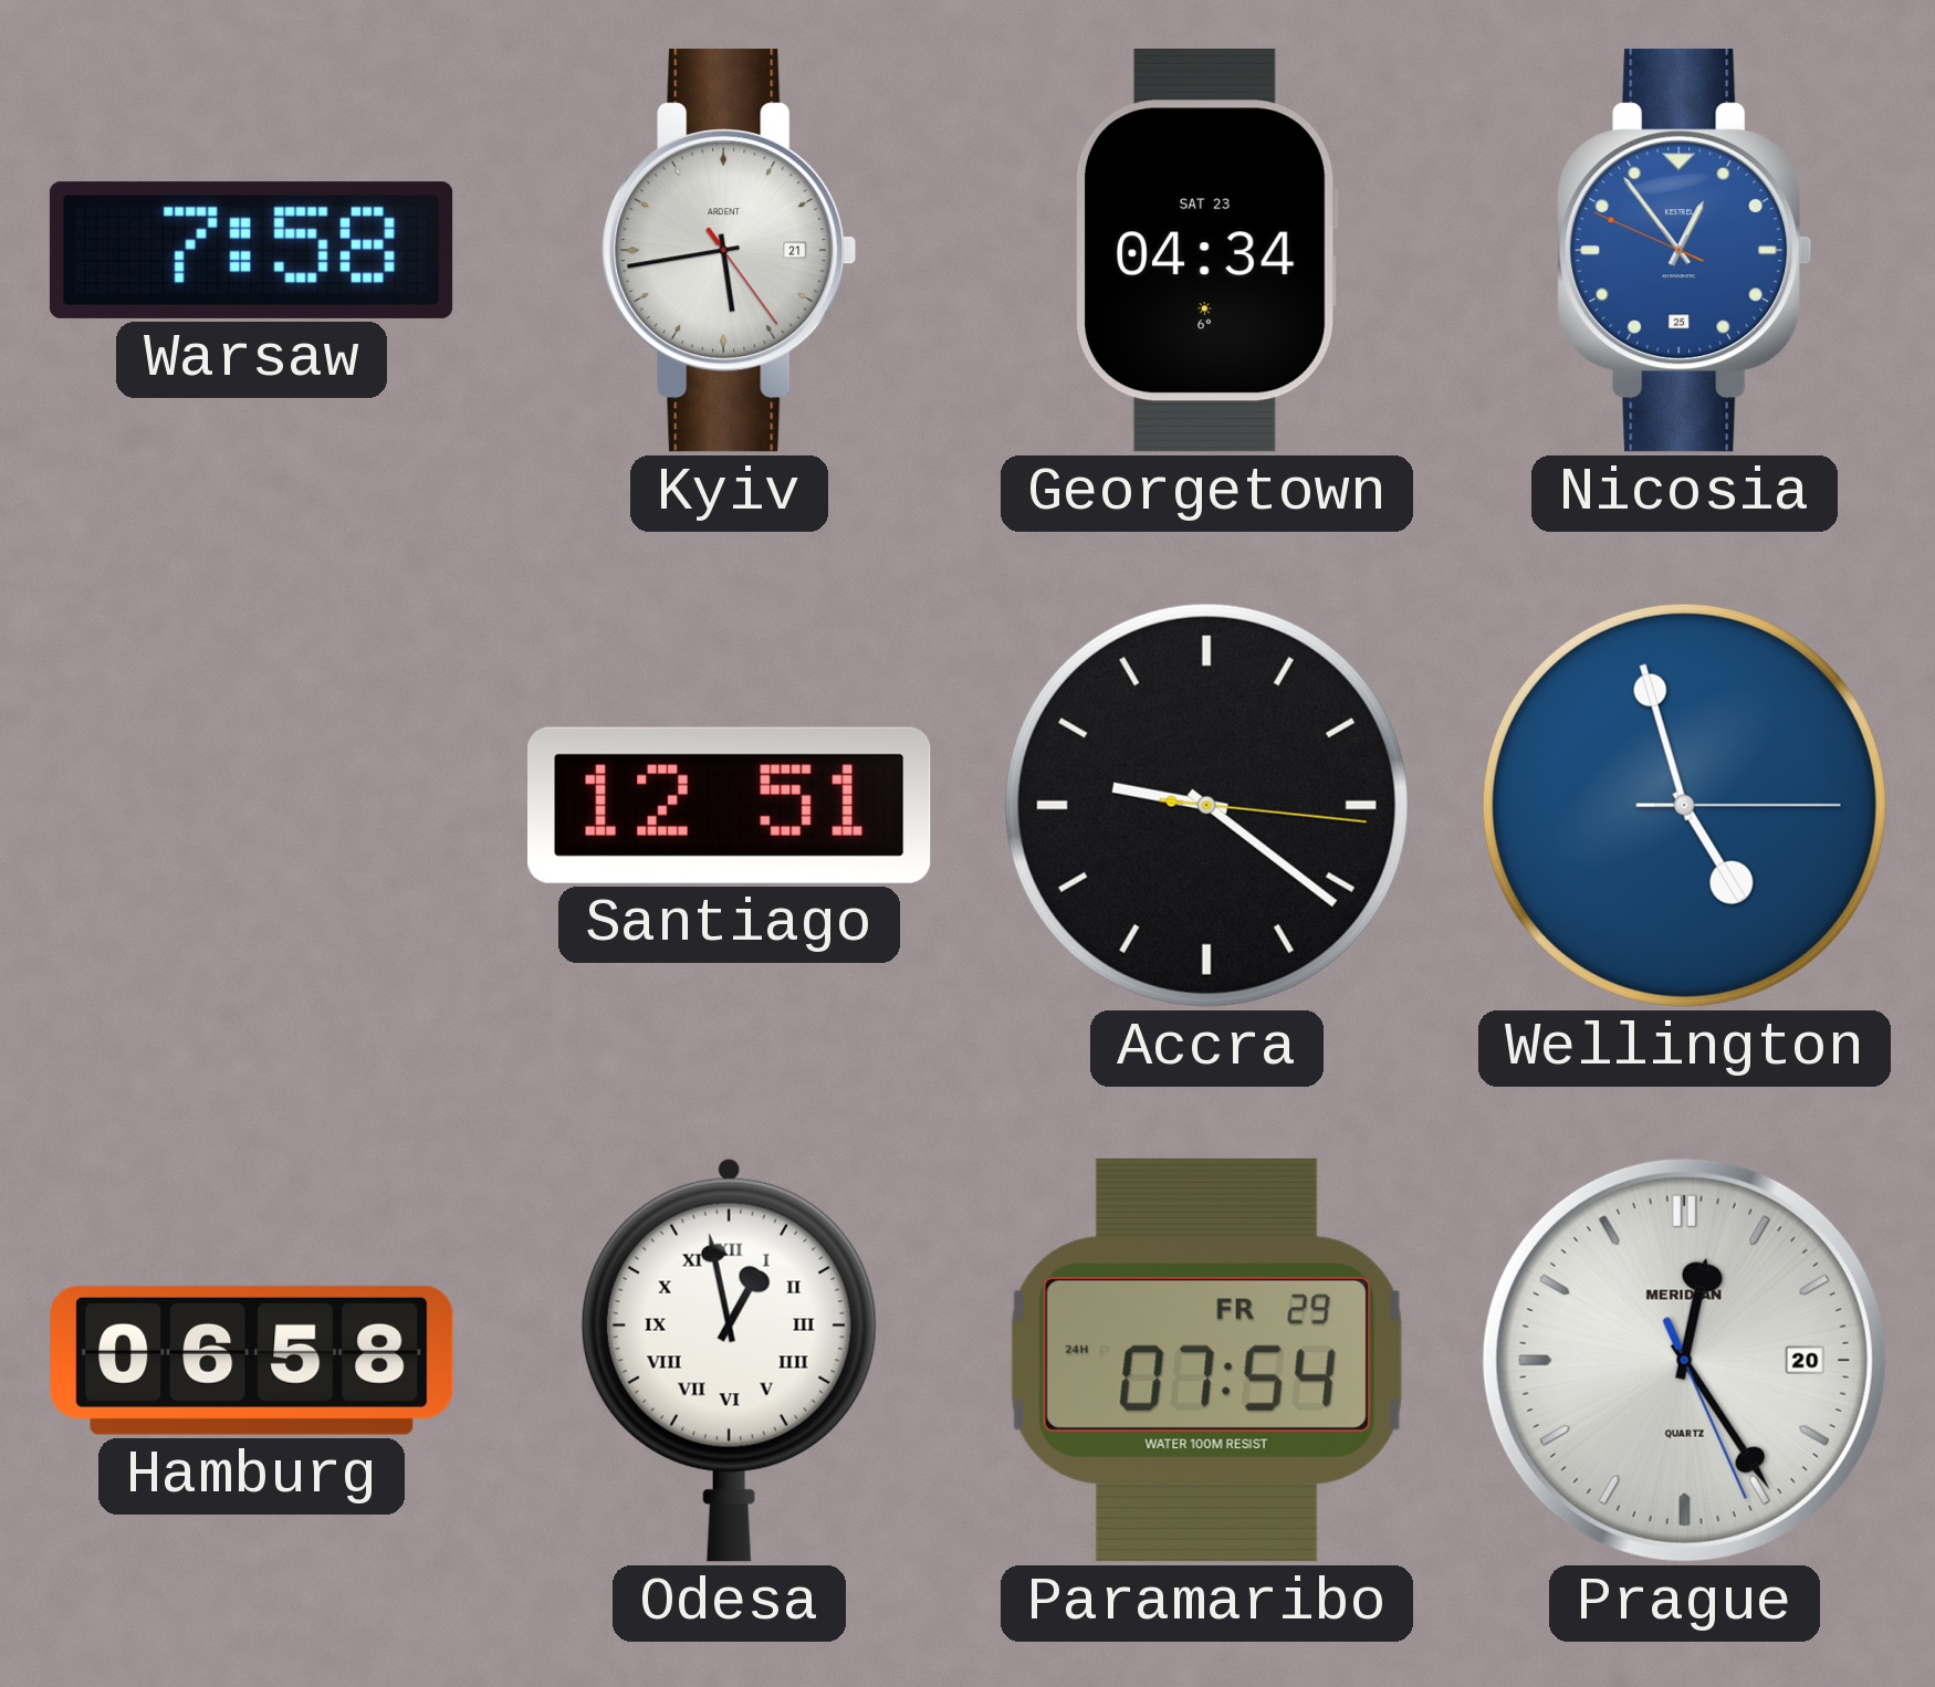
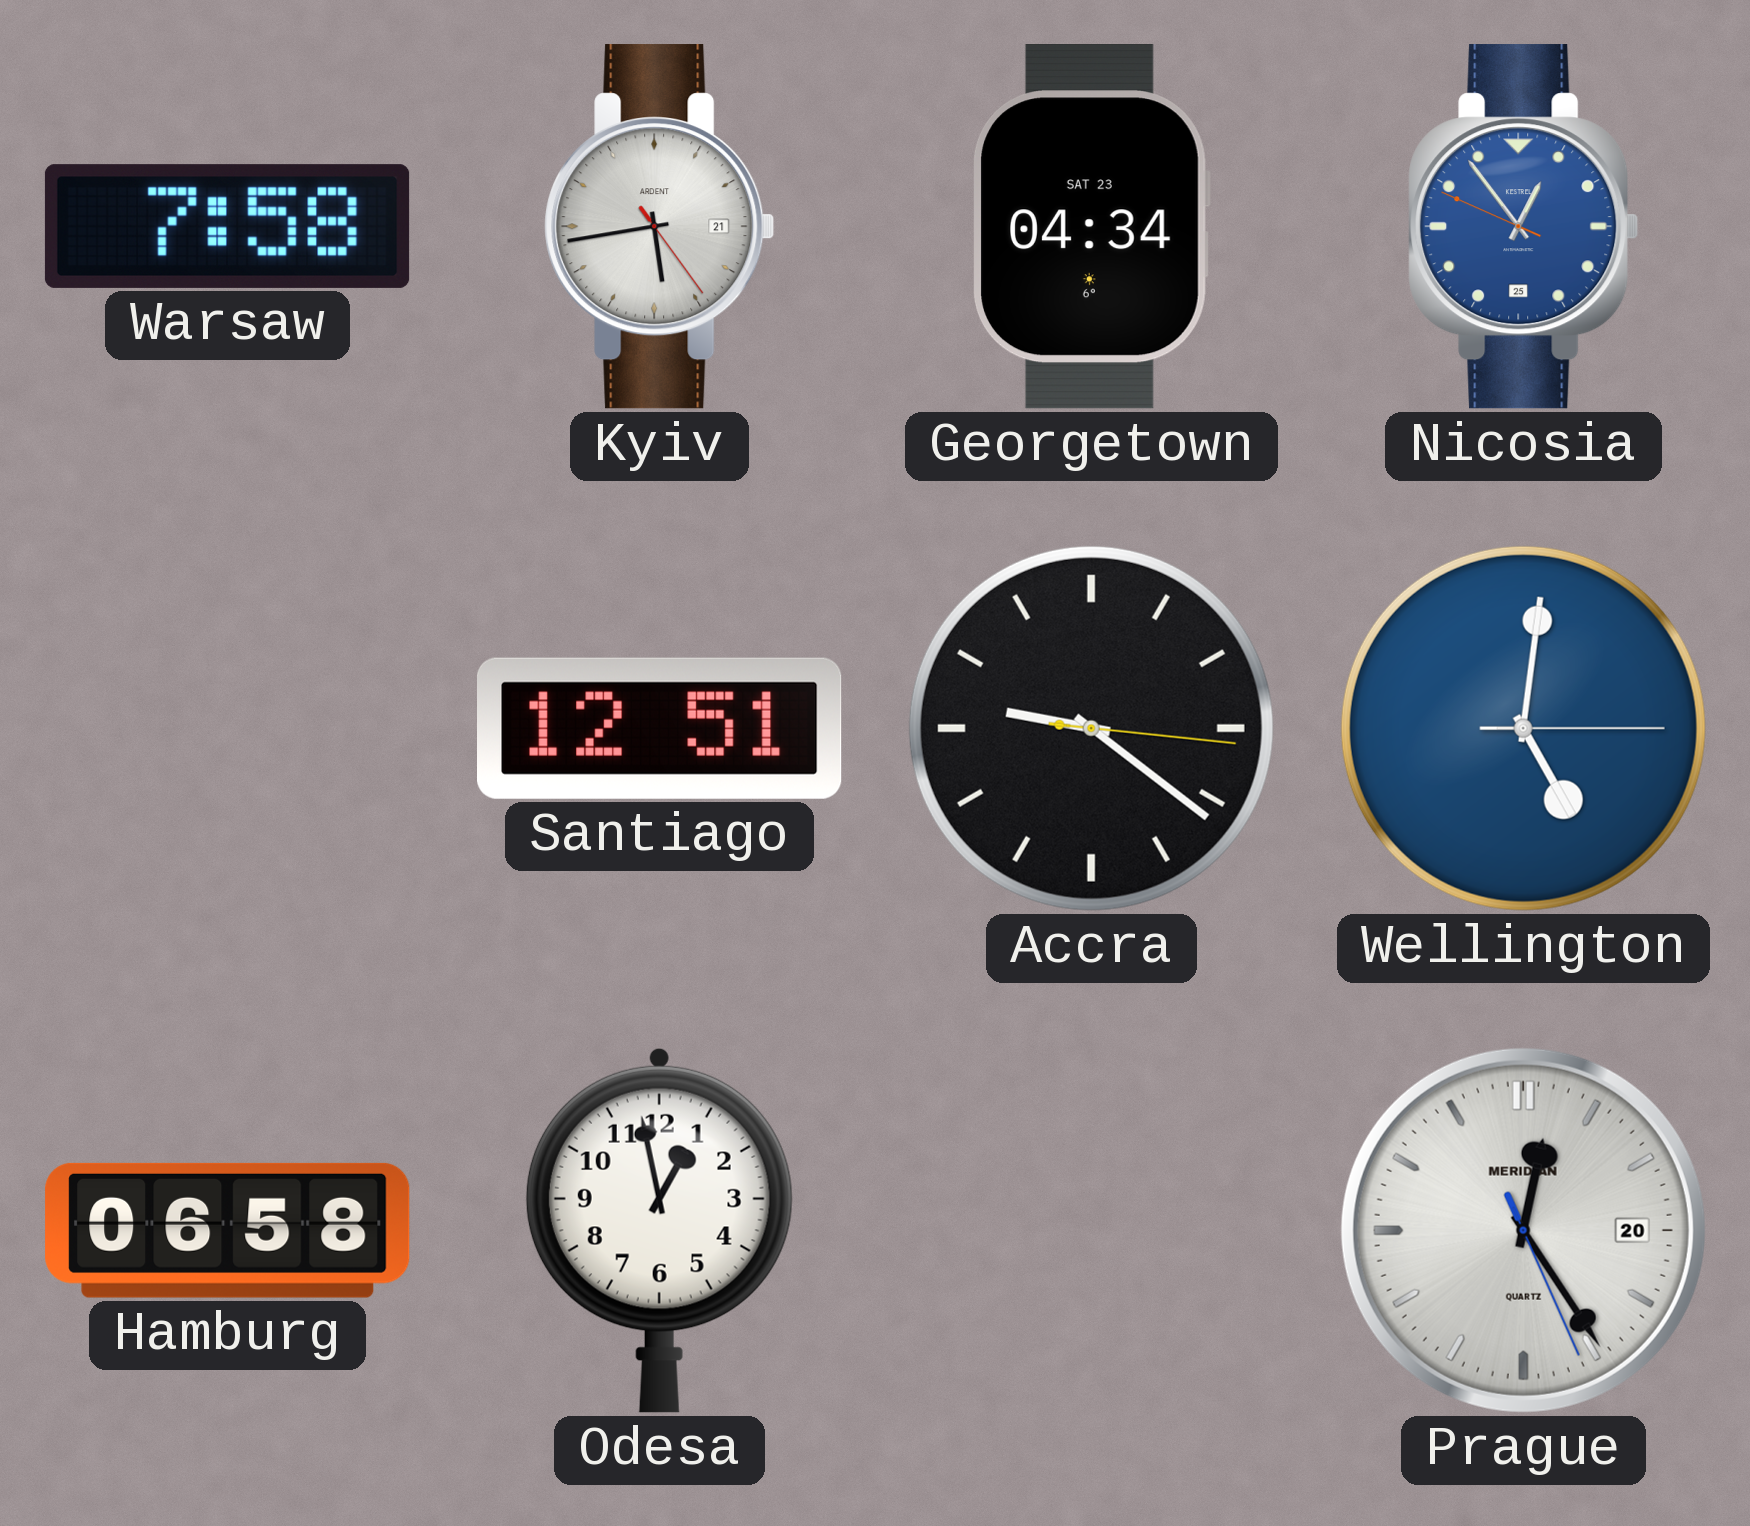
Wellington: 4:57 -> 5:01 (1523, 728)
Odesa numerals: Roman -> Arabic (659, 1230)
Paramaribo: 07:54 -> none (1206, 1360)
